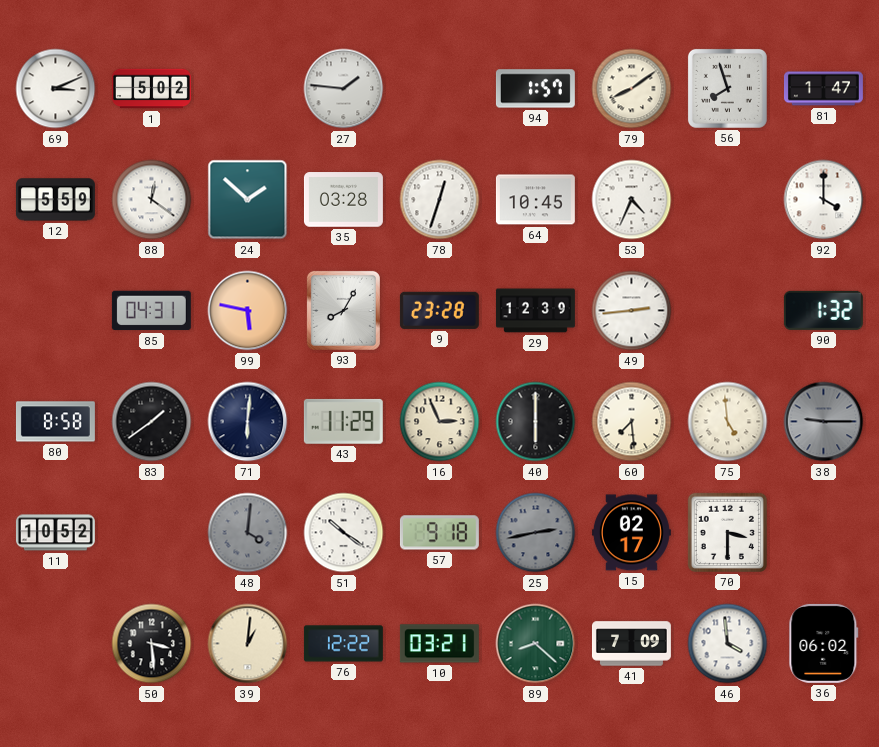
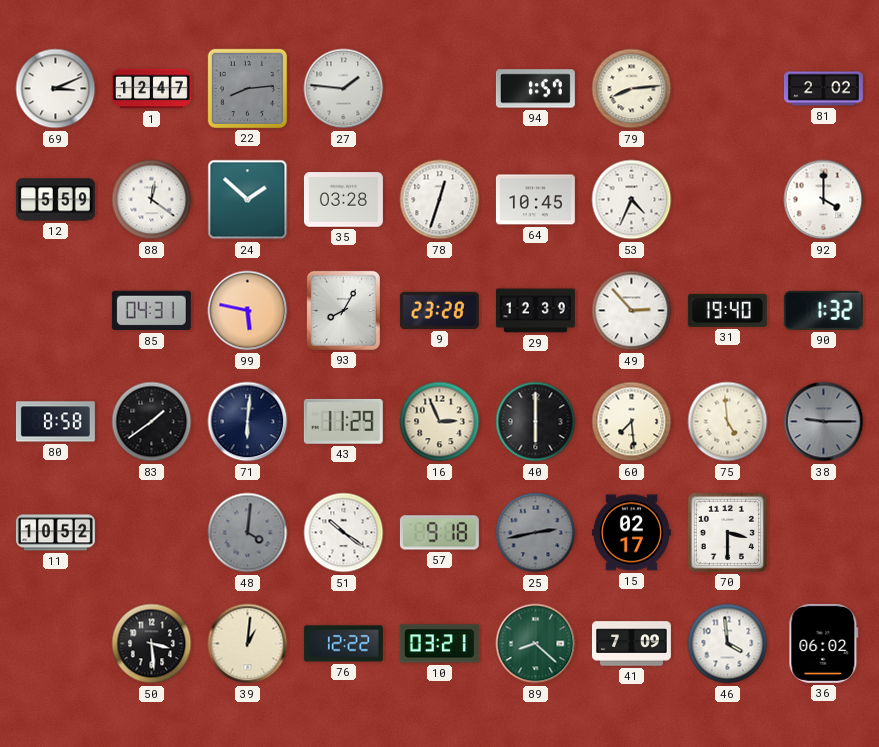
1: 5:02 -> 12:47 (151, 89)
22: none -> 8:14 (247, 88)
79: 8:09 -> 8:14 (632, 89)
56: 7:57 -> none (727, 88)
81: 1:47 -> 2:02 (823, 89)
49: 2:44 -> 2:53 (632, 311)
31: none -> 19:40 (727, 310)
